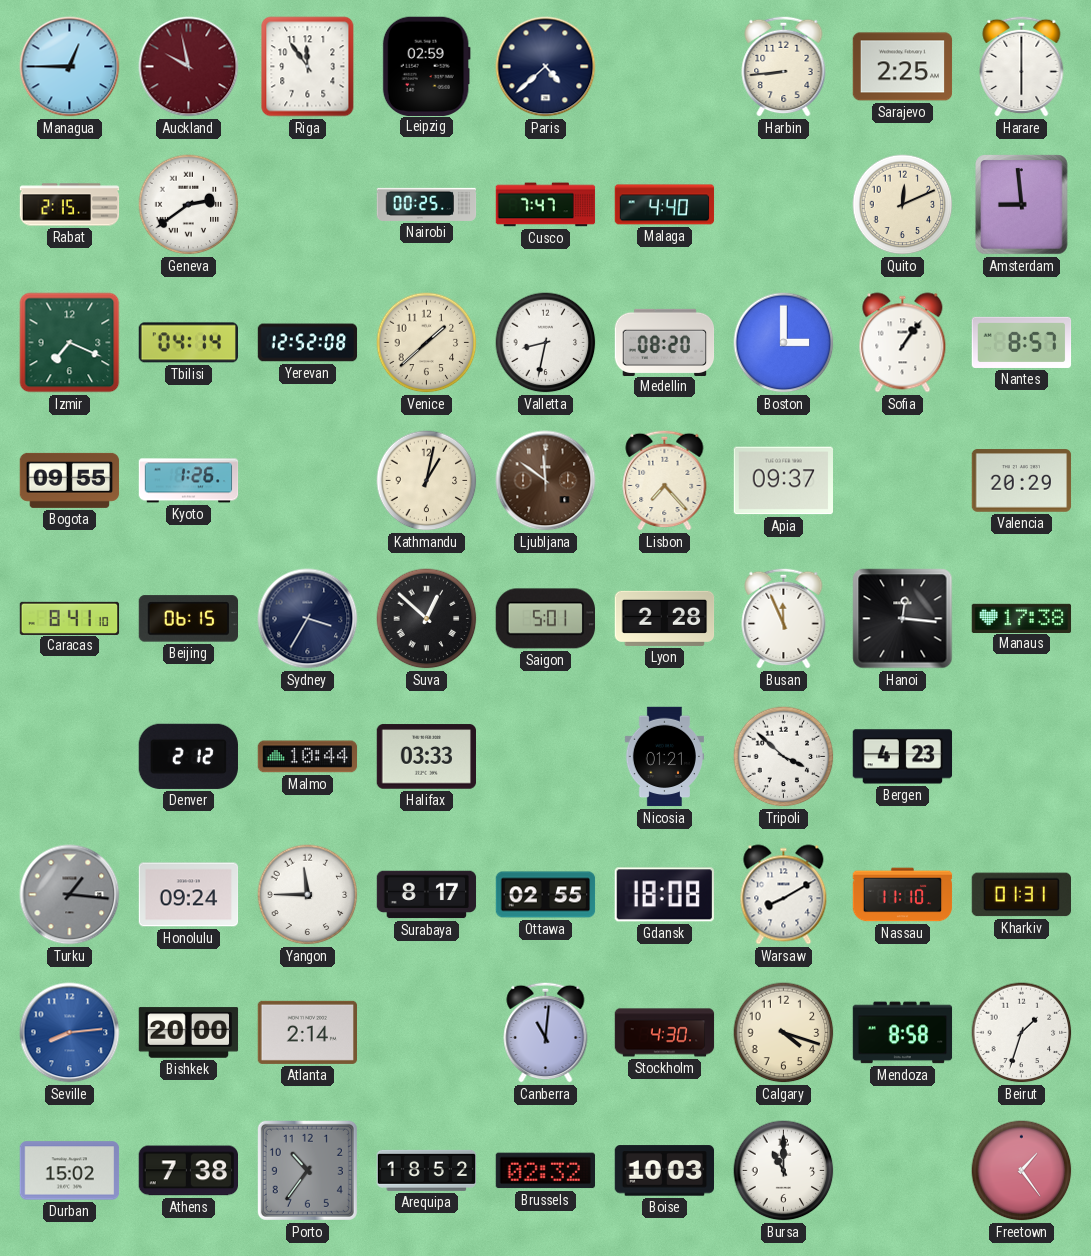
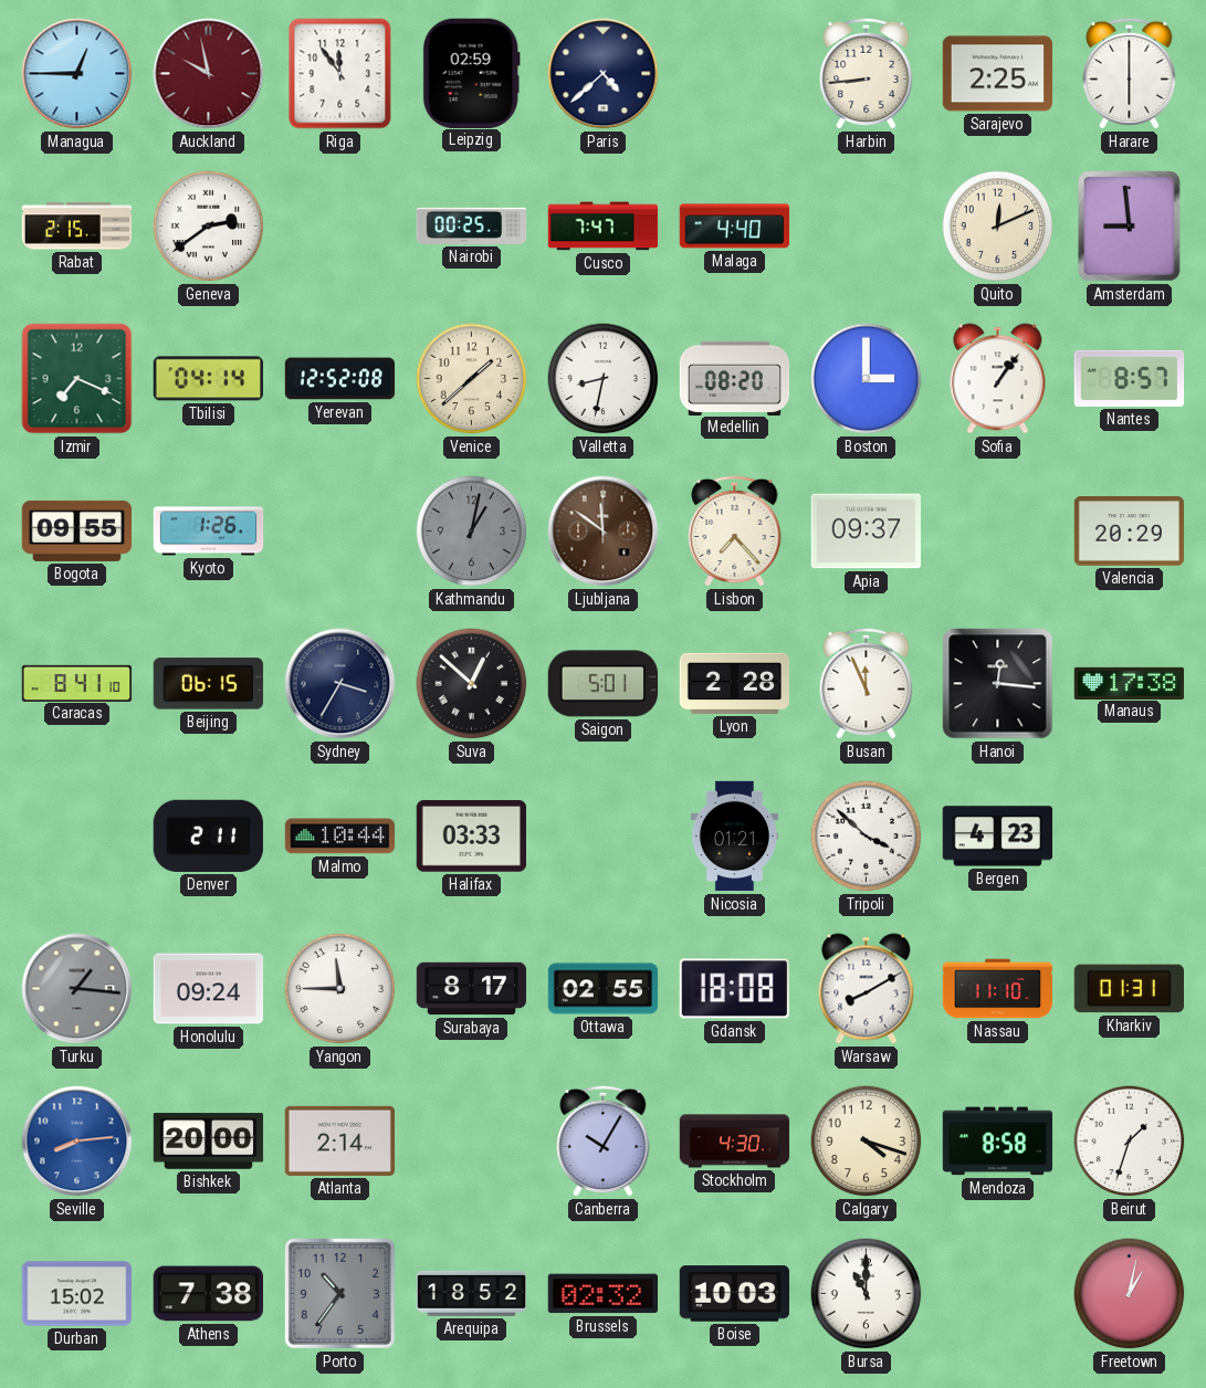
Kathmandu dial: cream -> grey (472, 532)
Denver: 2:12 -> 2:11 (208, 835)
Canberra: 11:01 -> 10:05 (604, 1140)
Freetown: 1:24 -> 1:02 (1130, 1294)
